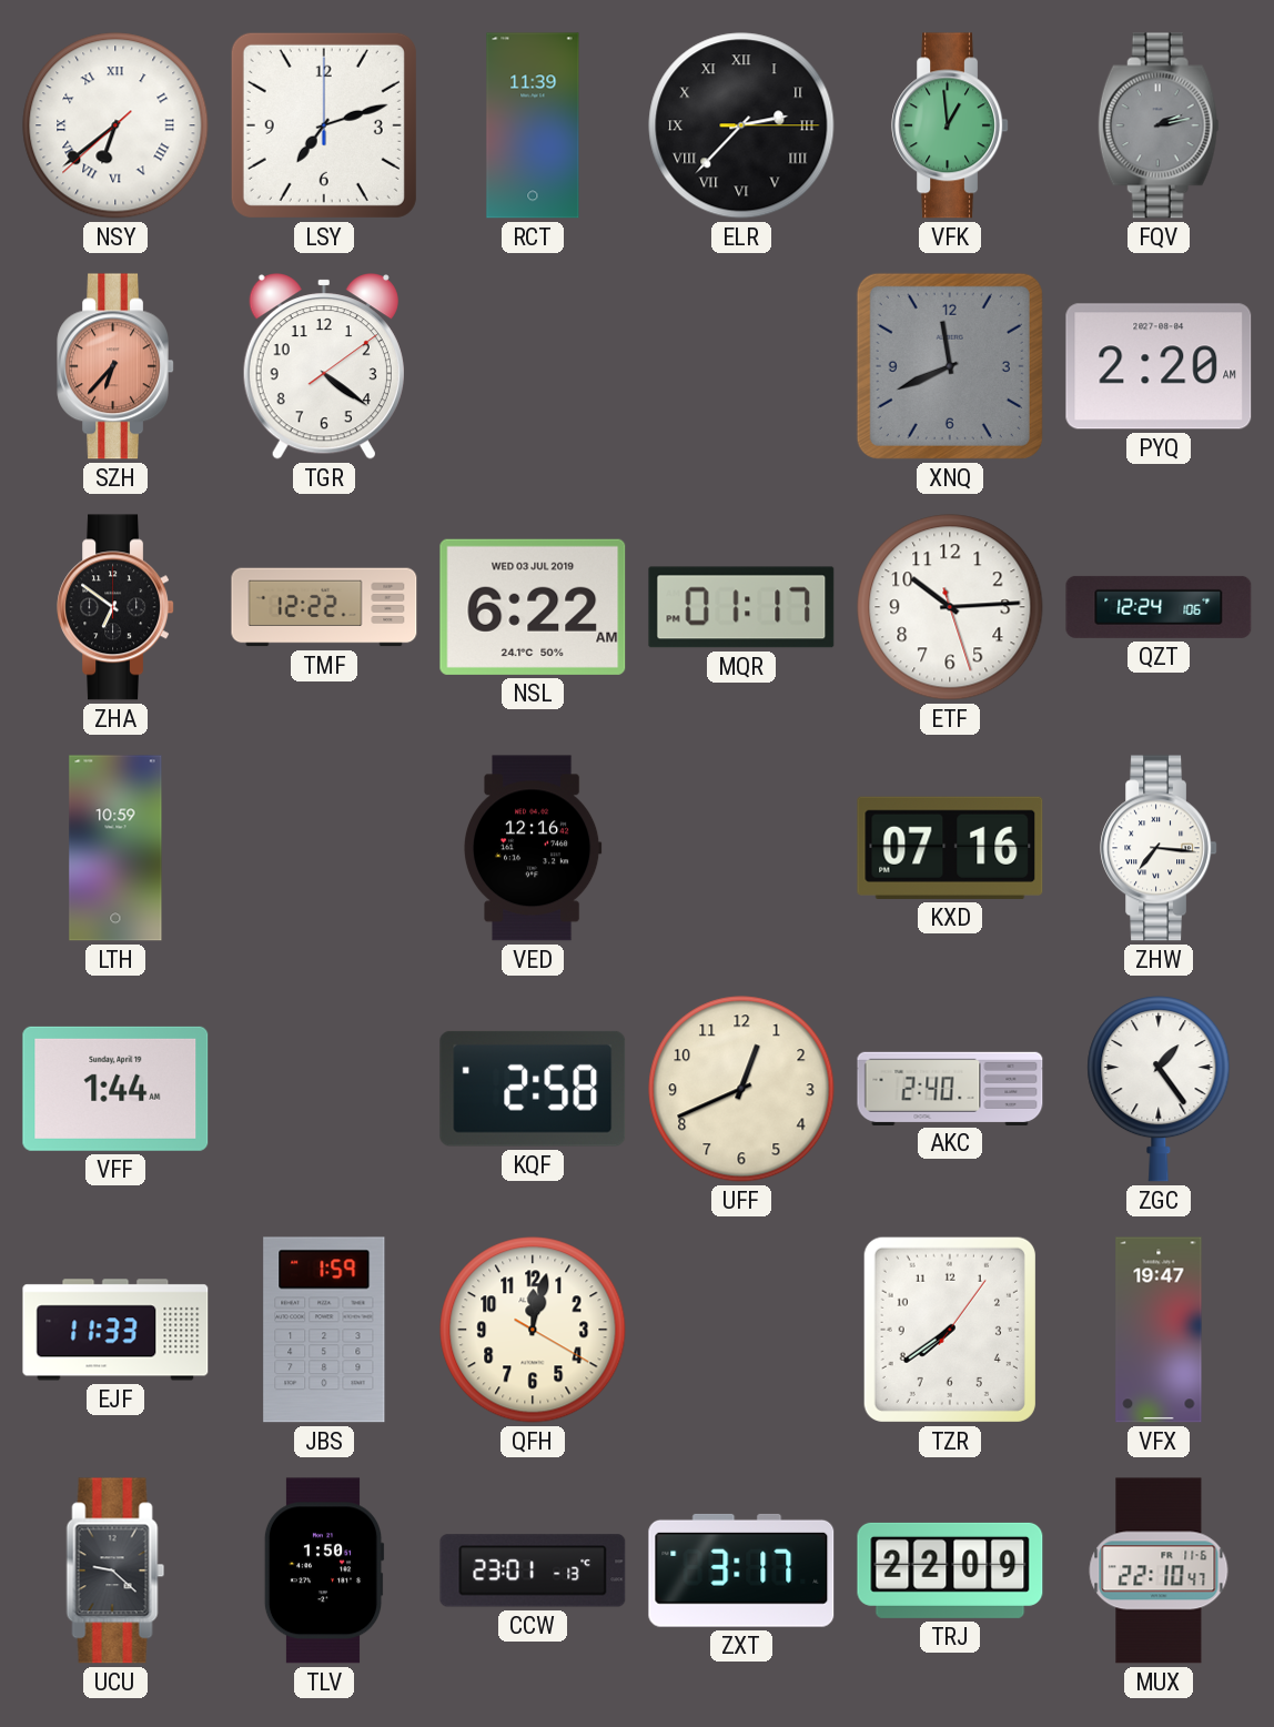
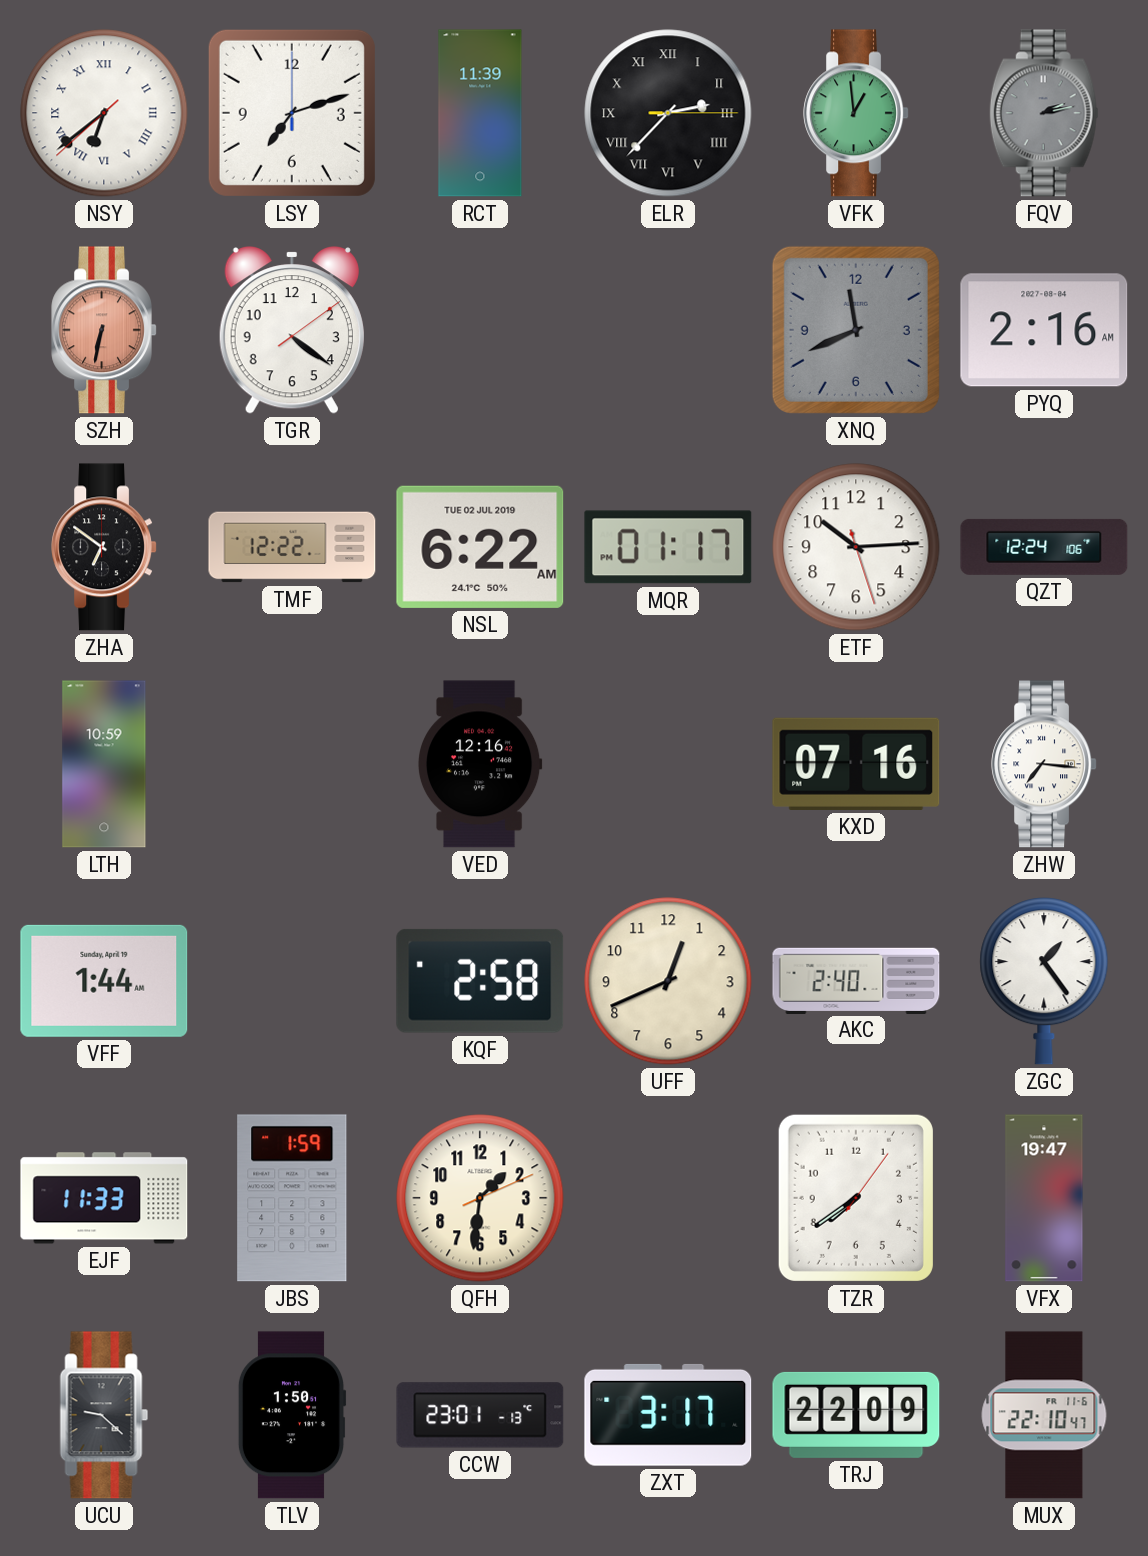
SZH: 6:37 -> 6:32 (104, 330)
PYQ: 2:20 -> 2:16 (1044, 330)
NSL date: WED 03 JUL 2019 -> TUE 02 JUL 2019 (480, 547)
QFH: 12:02 -> 1:31 (480, 1198)
